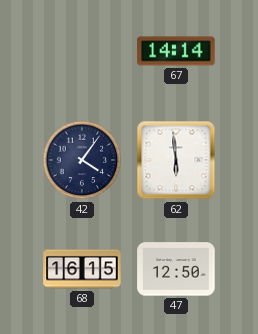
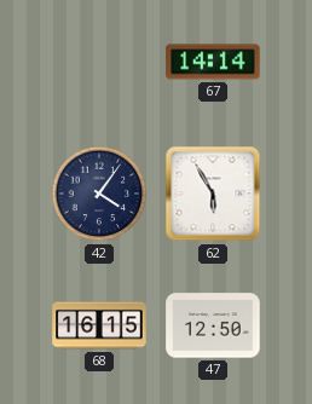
62: 5:59 -> 5:55 (213, 194)
